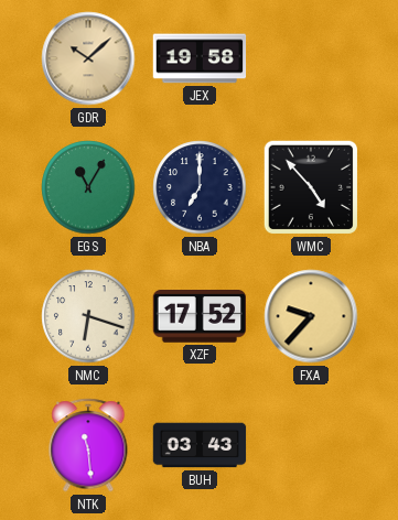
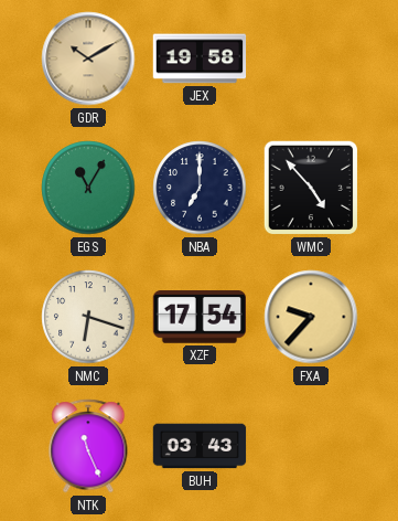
GDR: 10:08 -> 10:10 (88, 59)
XZF: 17:52 -> 17:54 (200, 318)
NTK: 11:29 -> 11:26 (88, 446)
